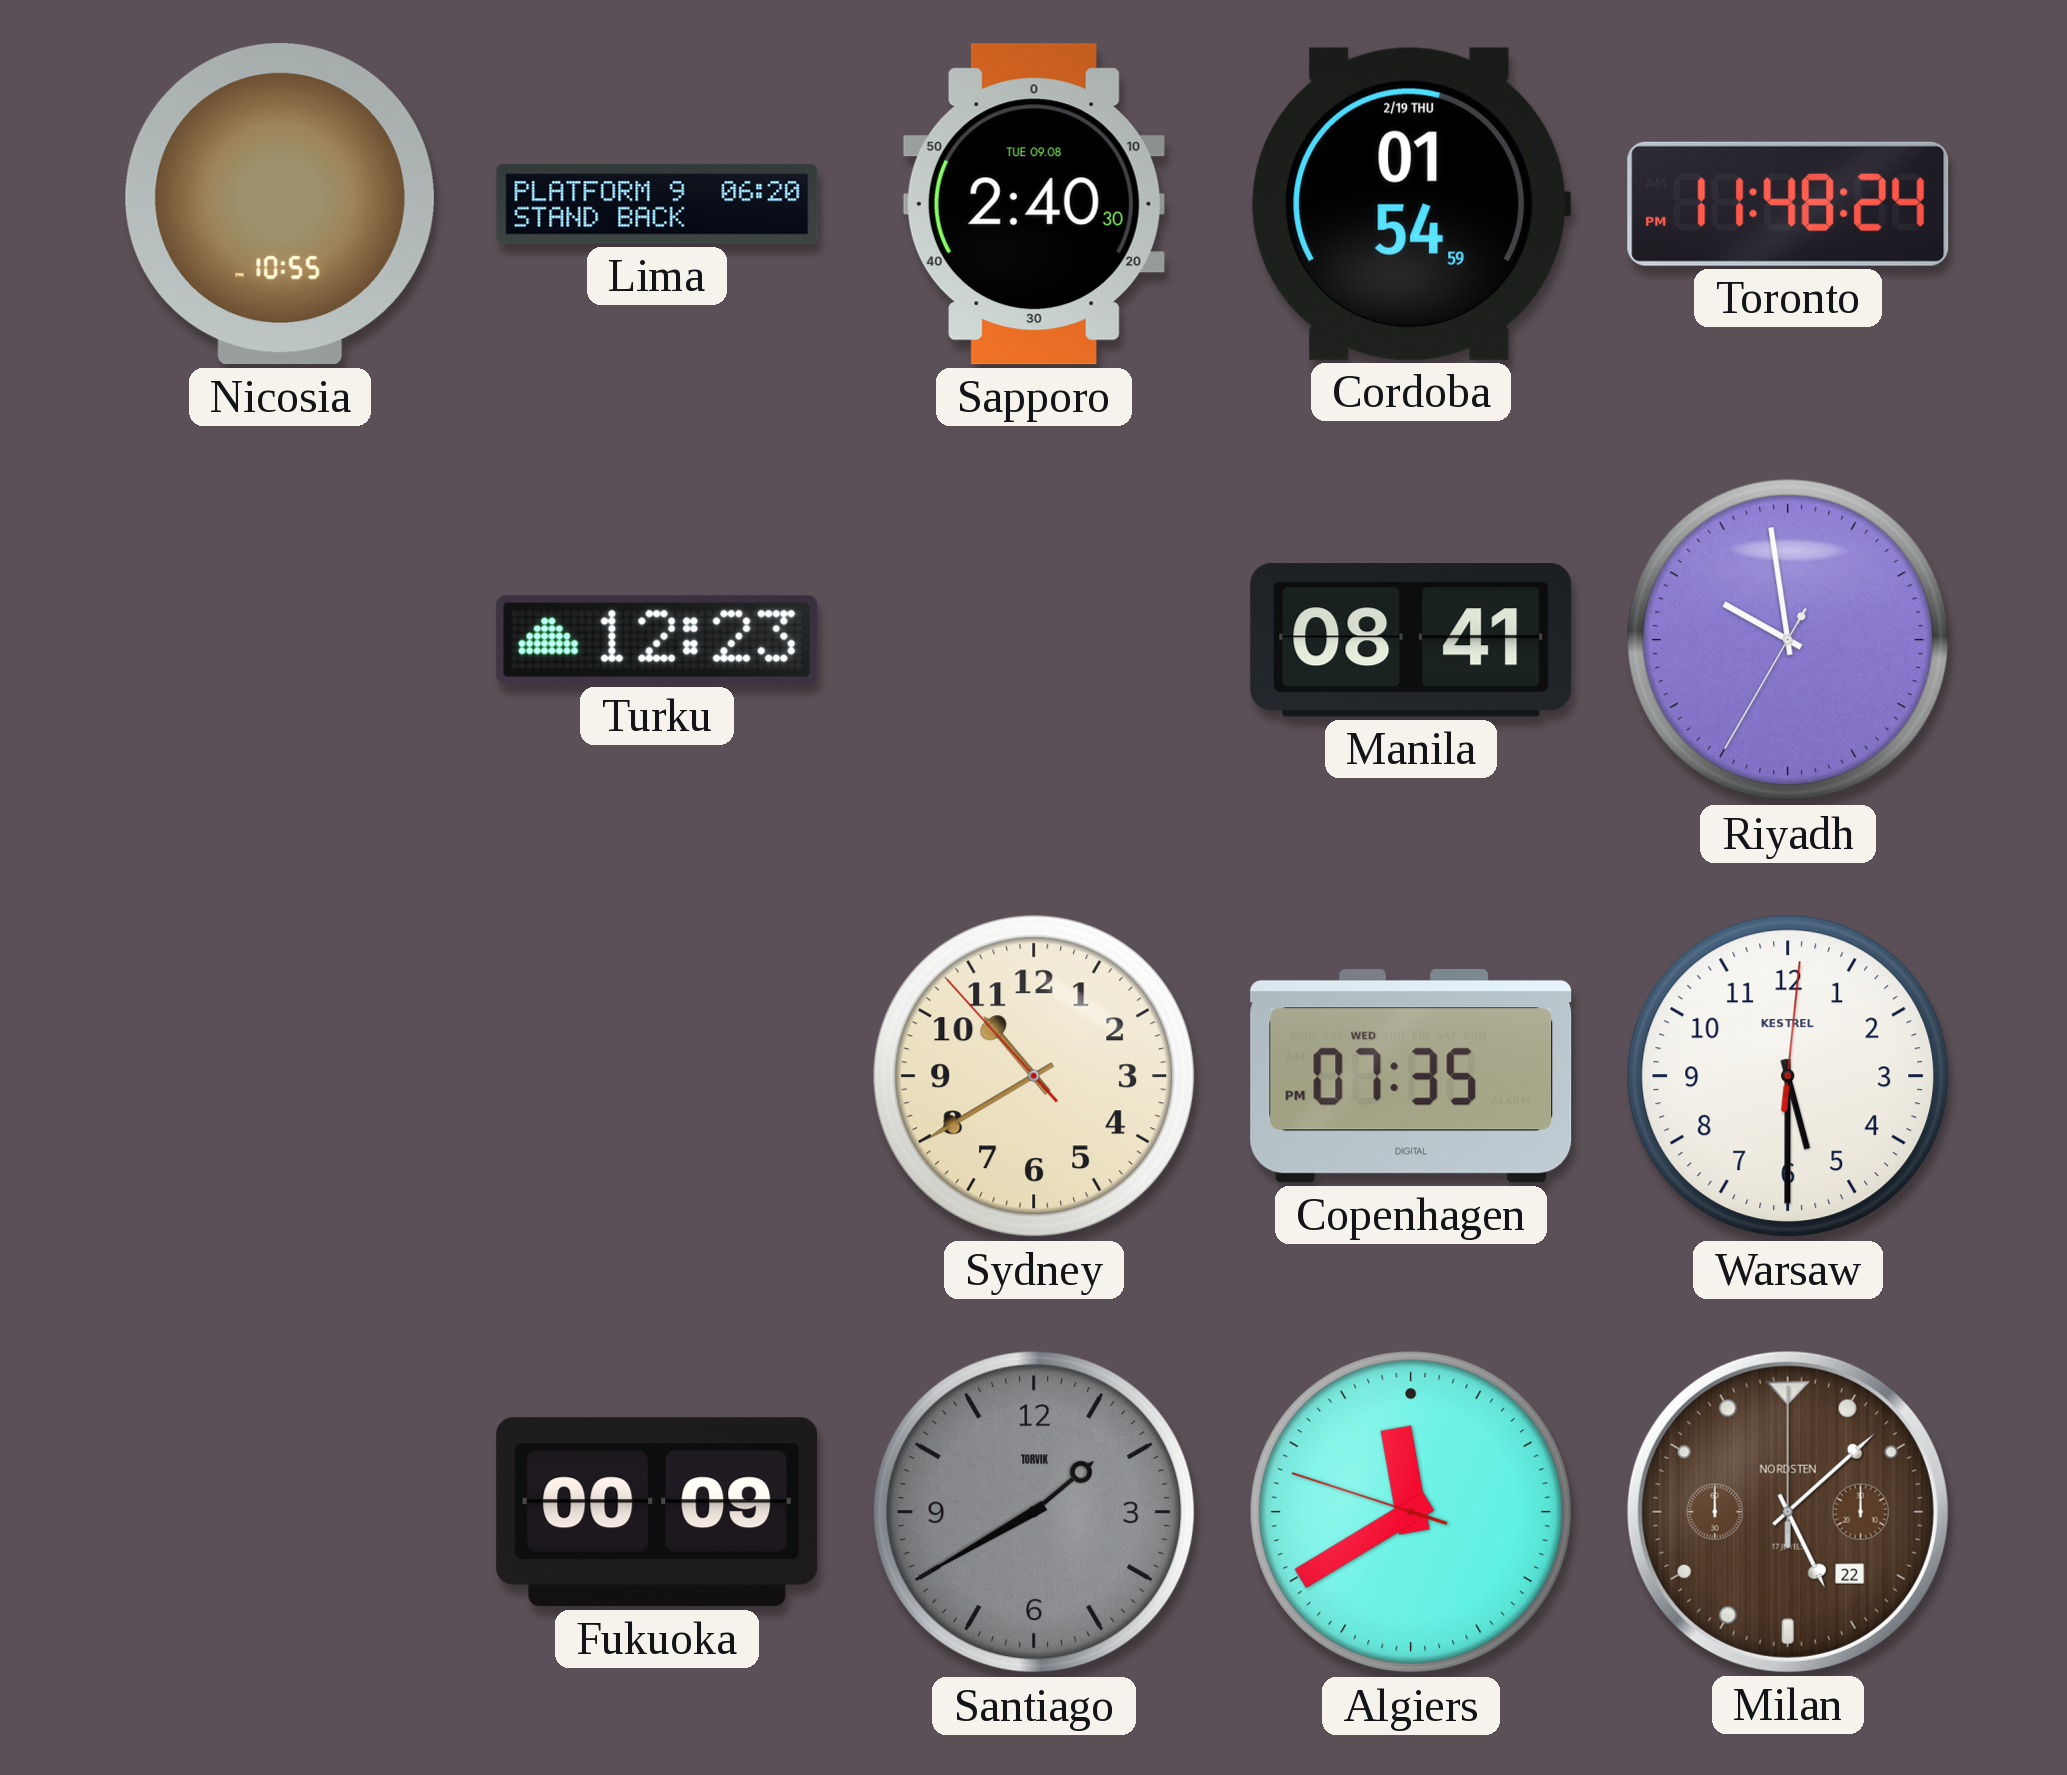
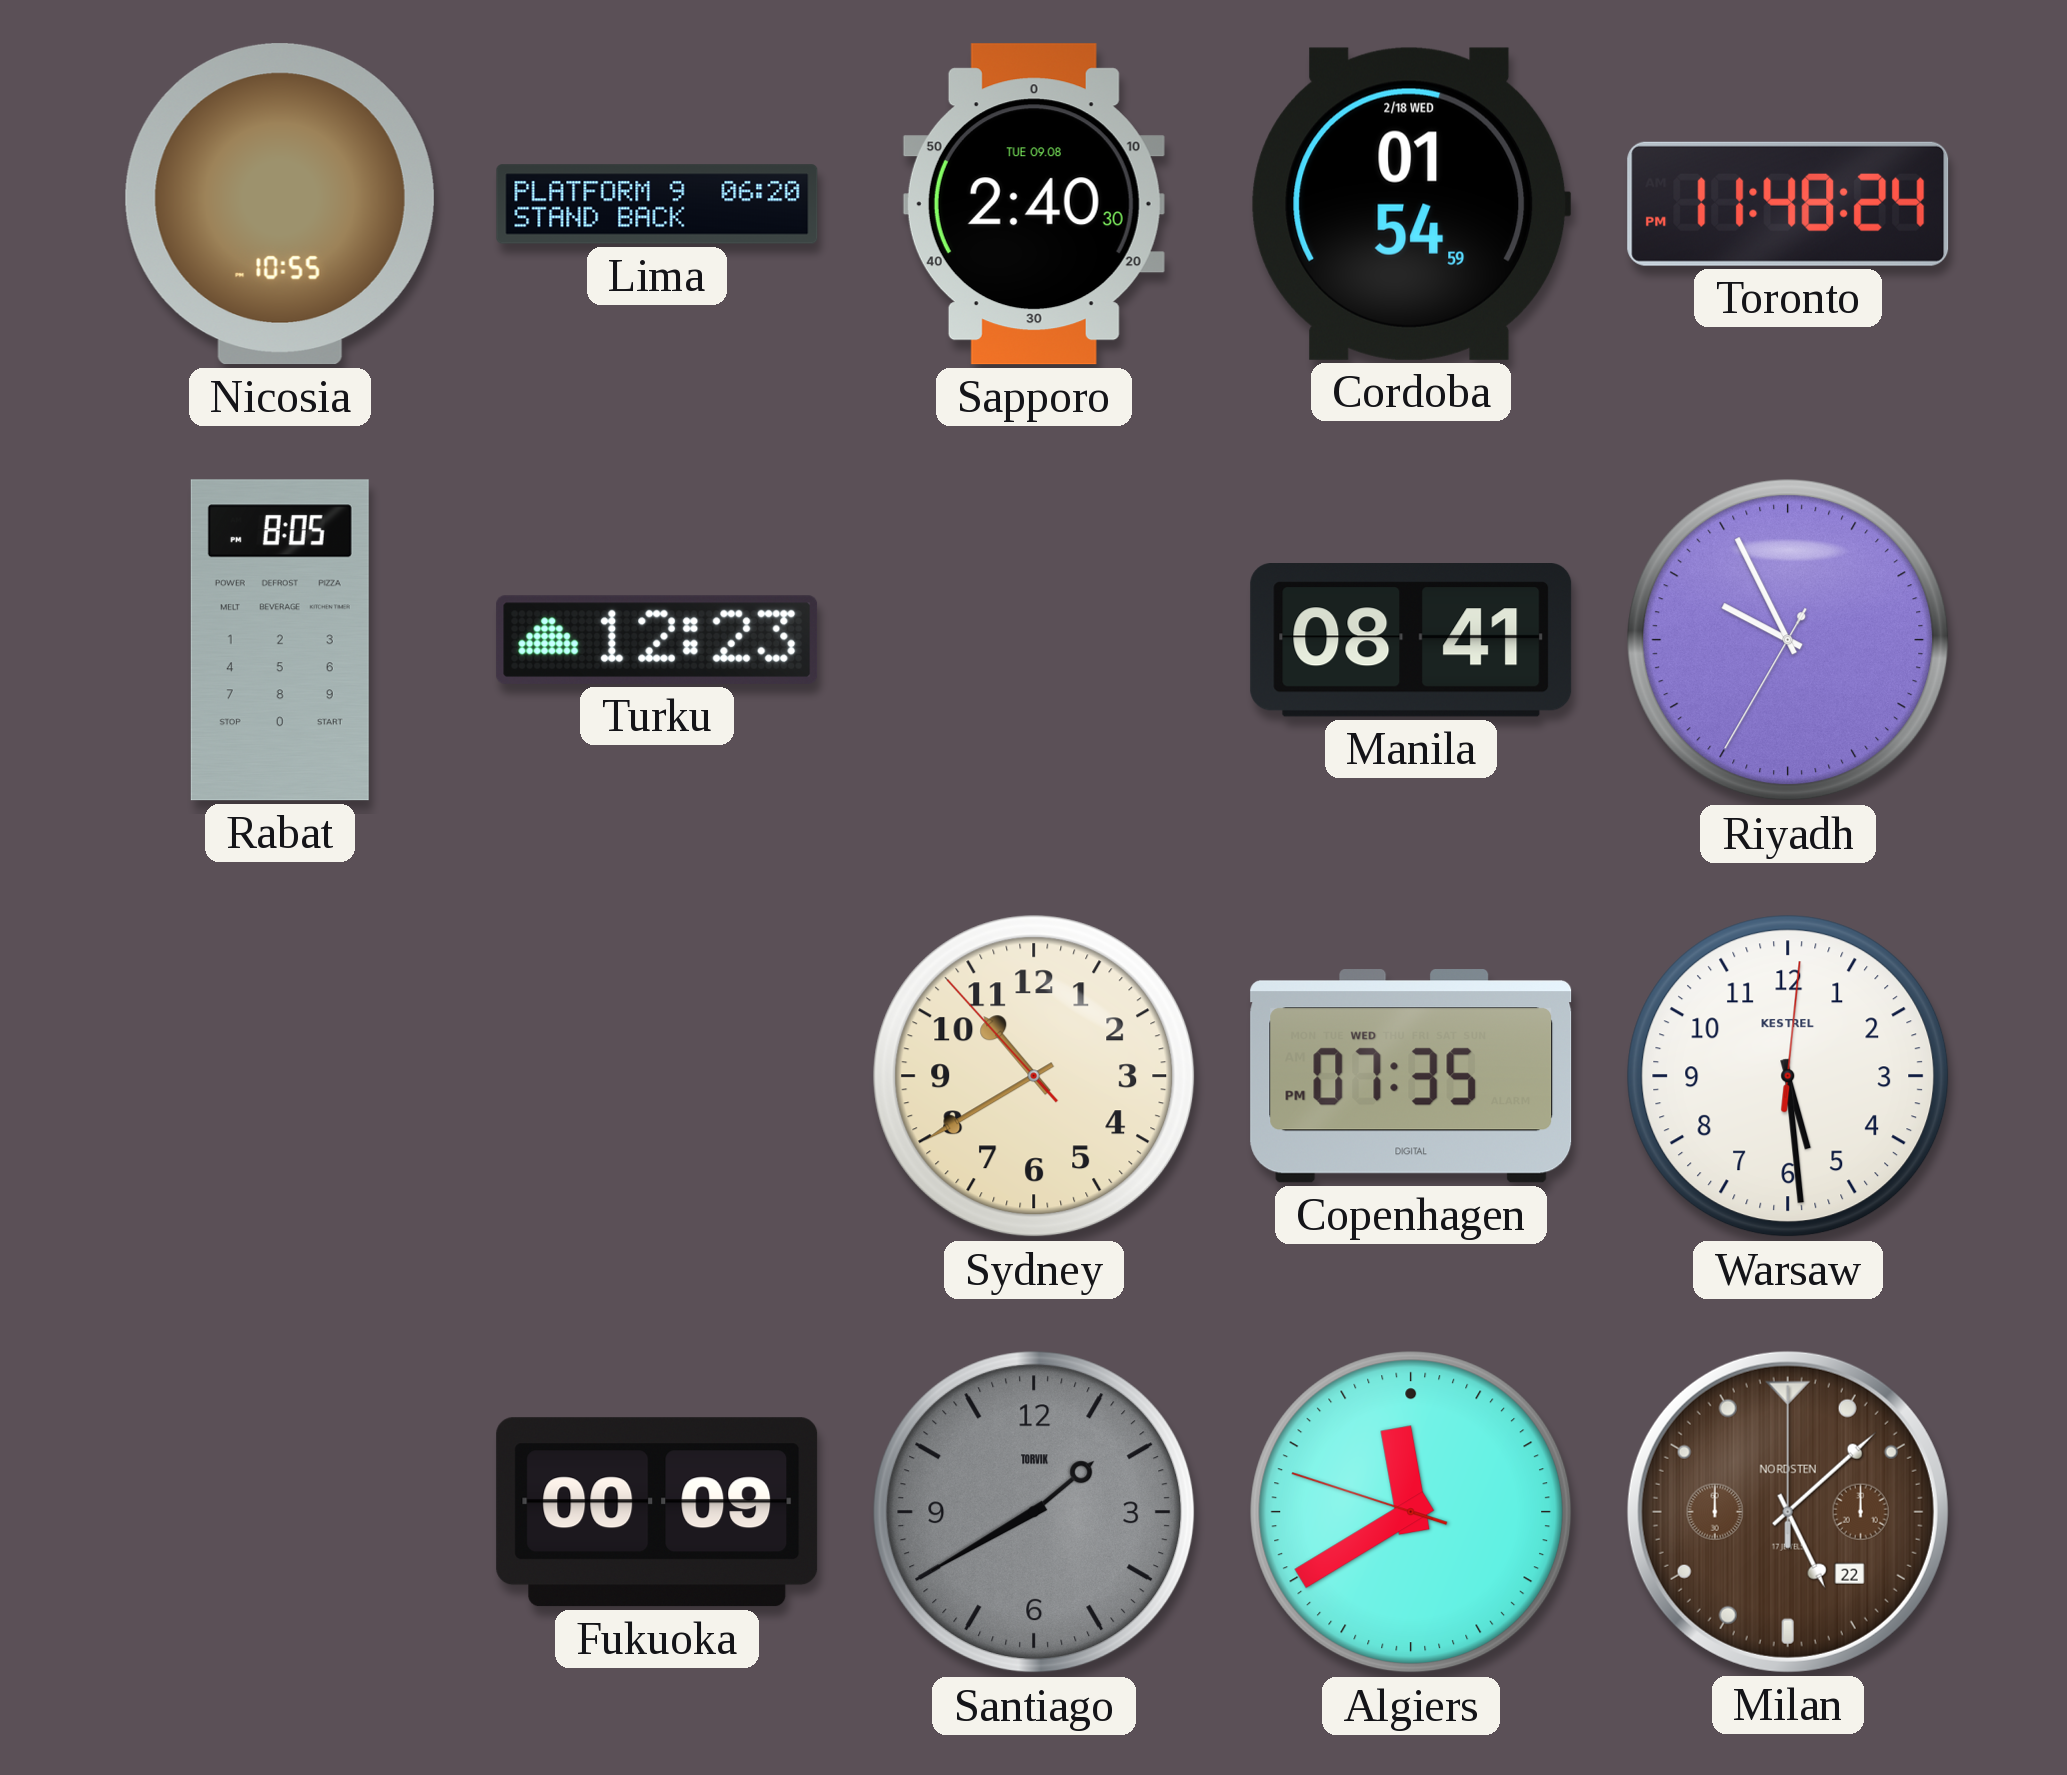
Cordoba date: 2/19 THU -> 2/18 WED (1411, 204)
Rabat: none -> 8:05 (280, 640)
Riyadh: 9:58 -> 9:55 (1788, 640)
Warsaw: 5:30 -> 5:29 (1788, 1076)
